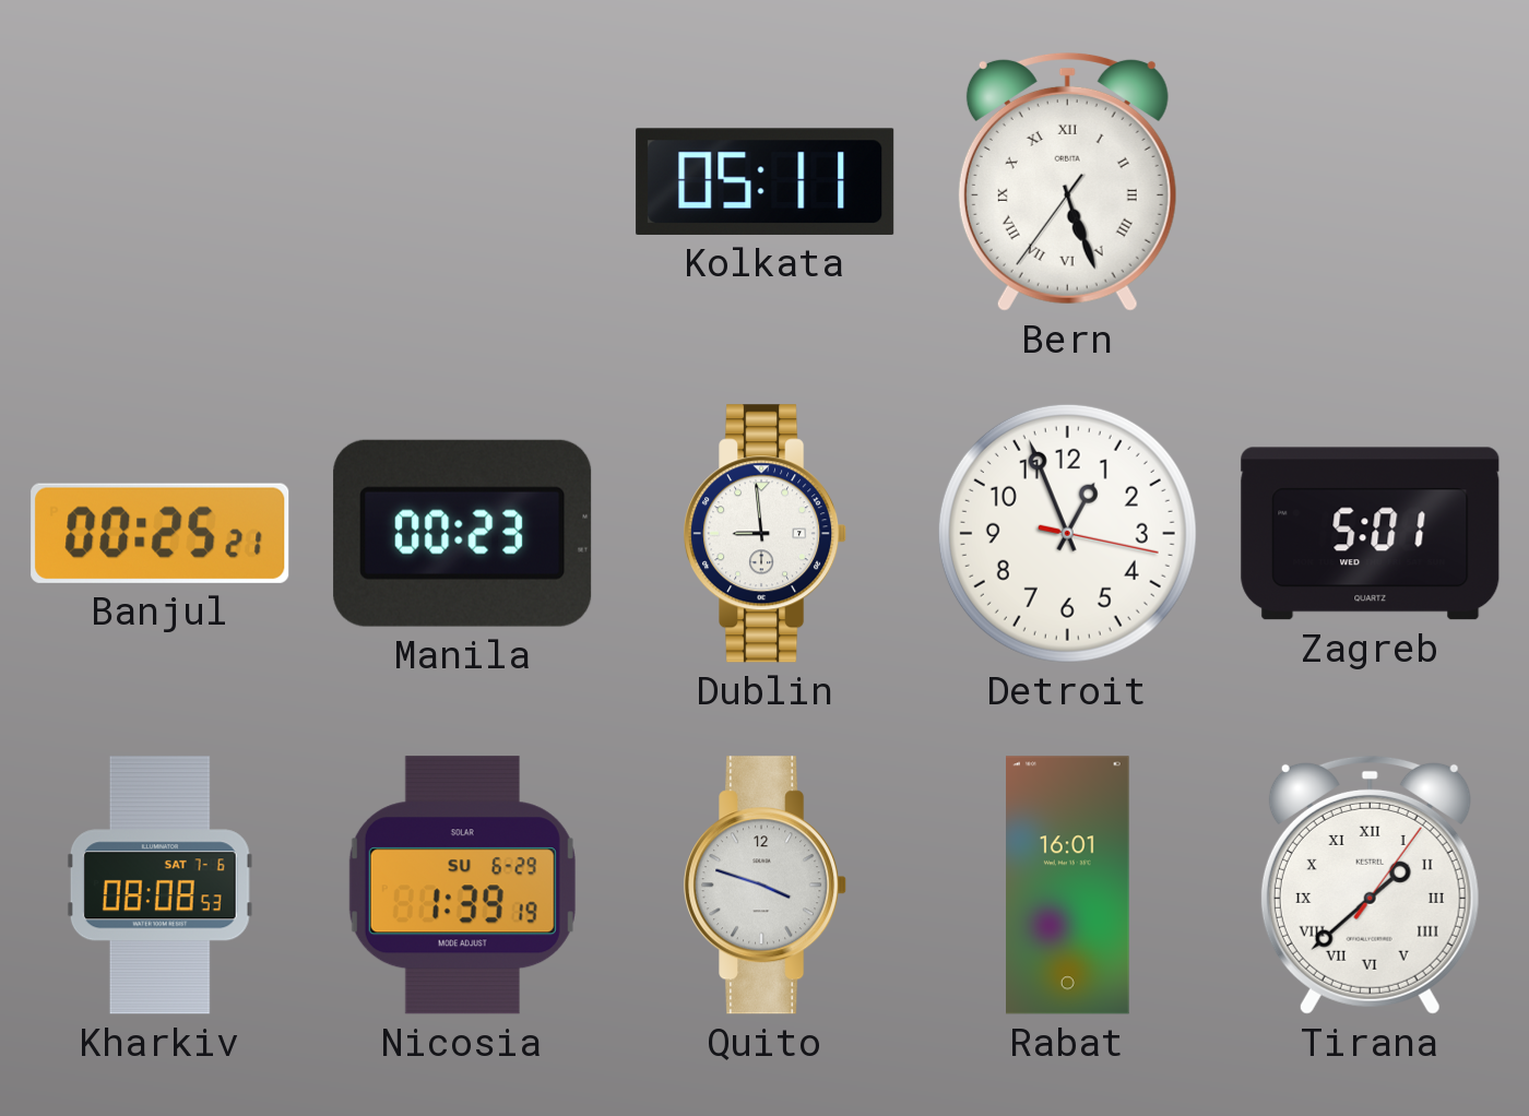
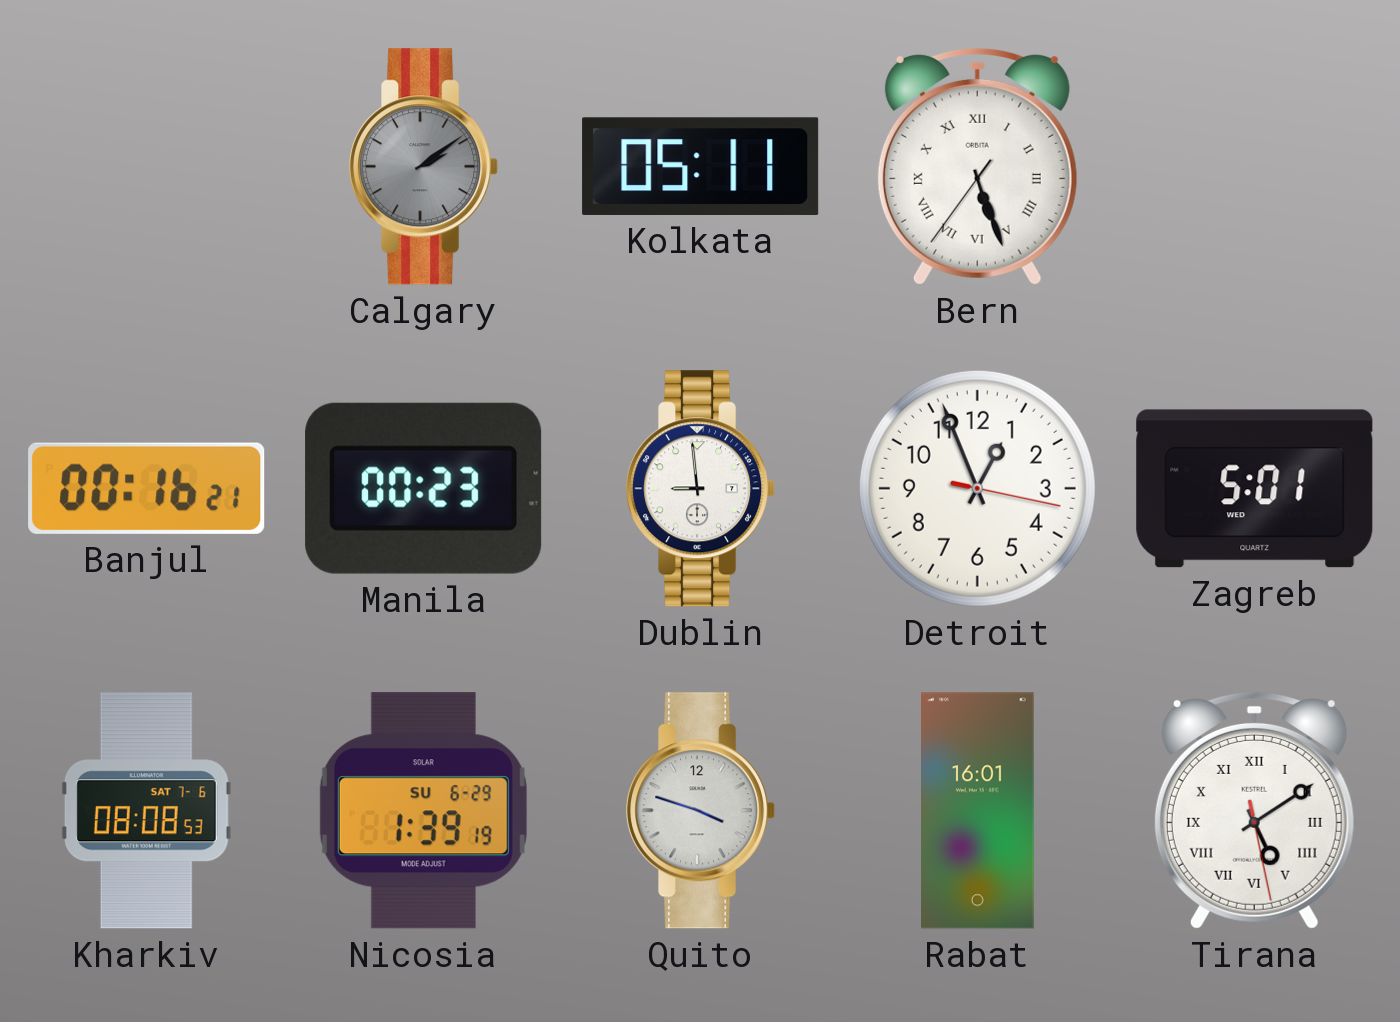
Calgary: none -> 2:09 (424, 167)
Banjul: 00:25 -> 00:16 (147, 488)
Tirana: 1:38 -> 5:09 (1254, 810)
